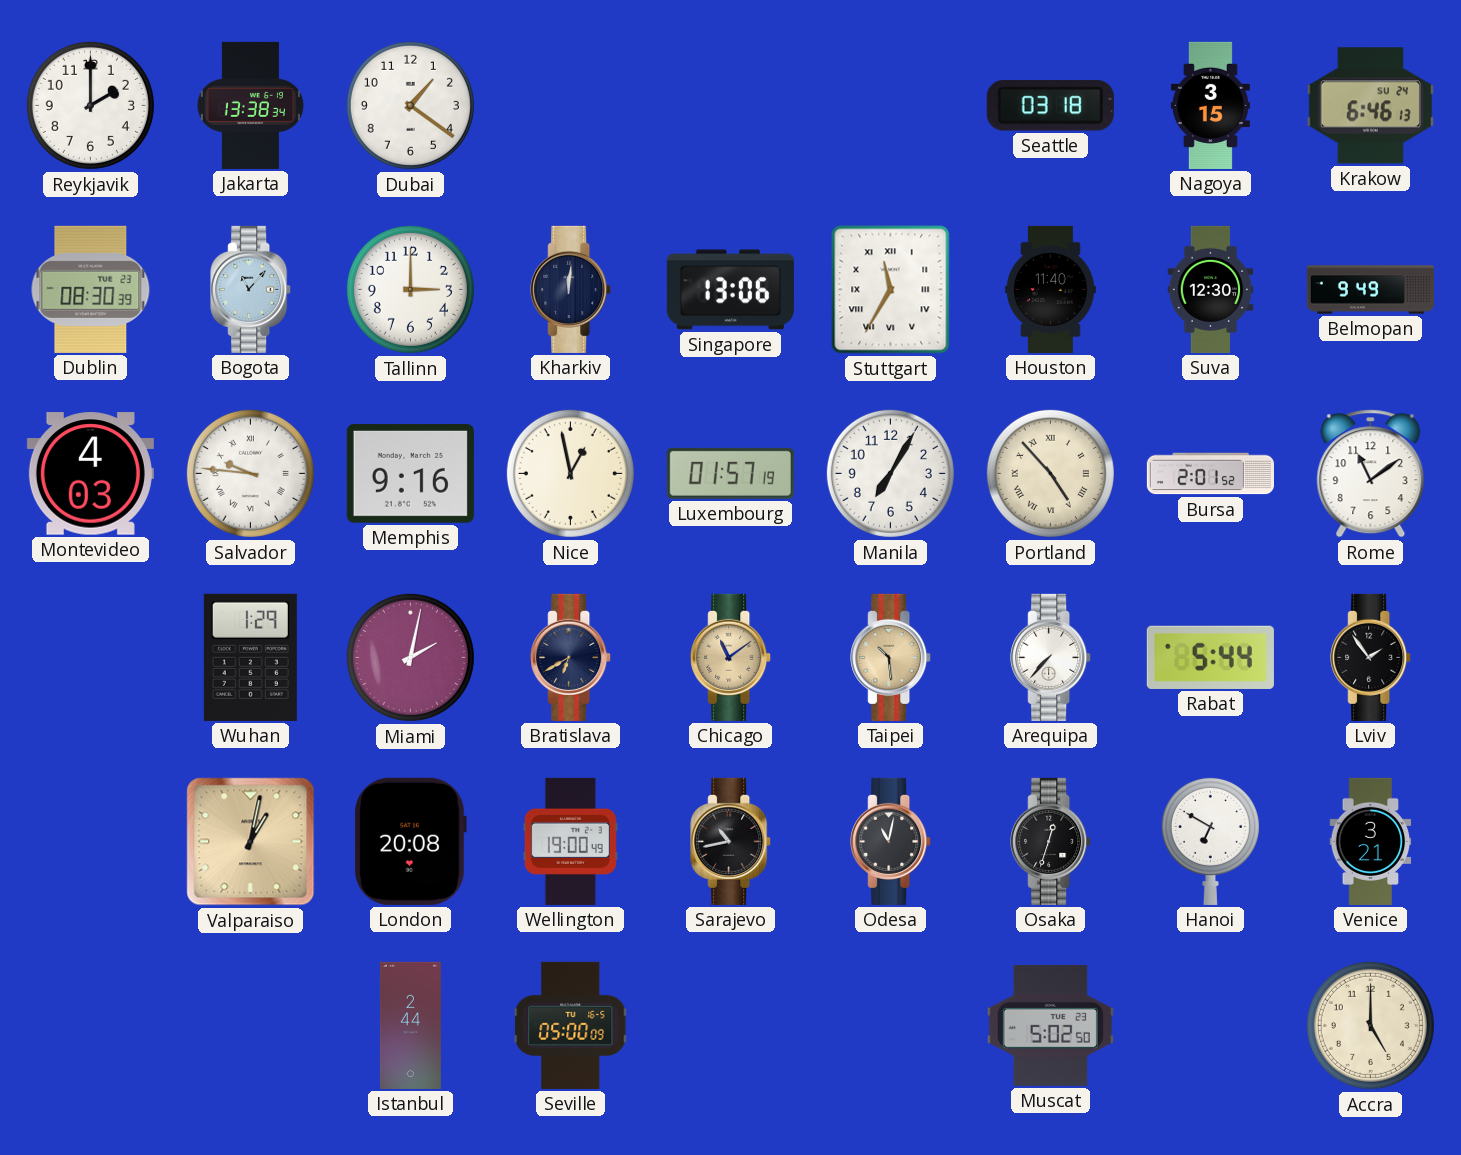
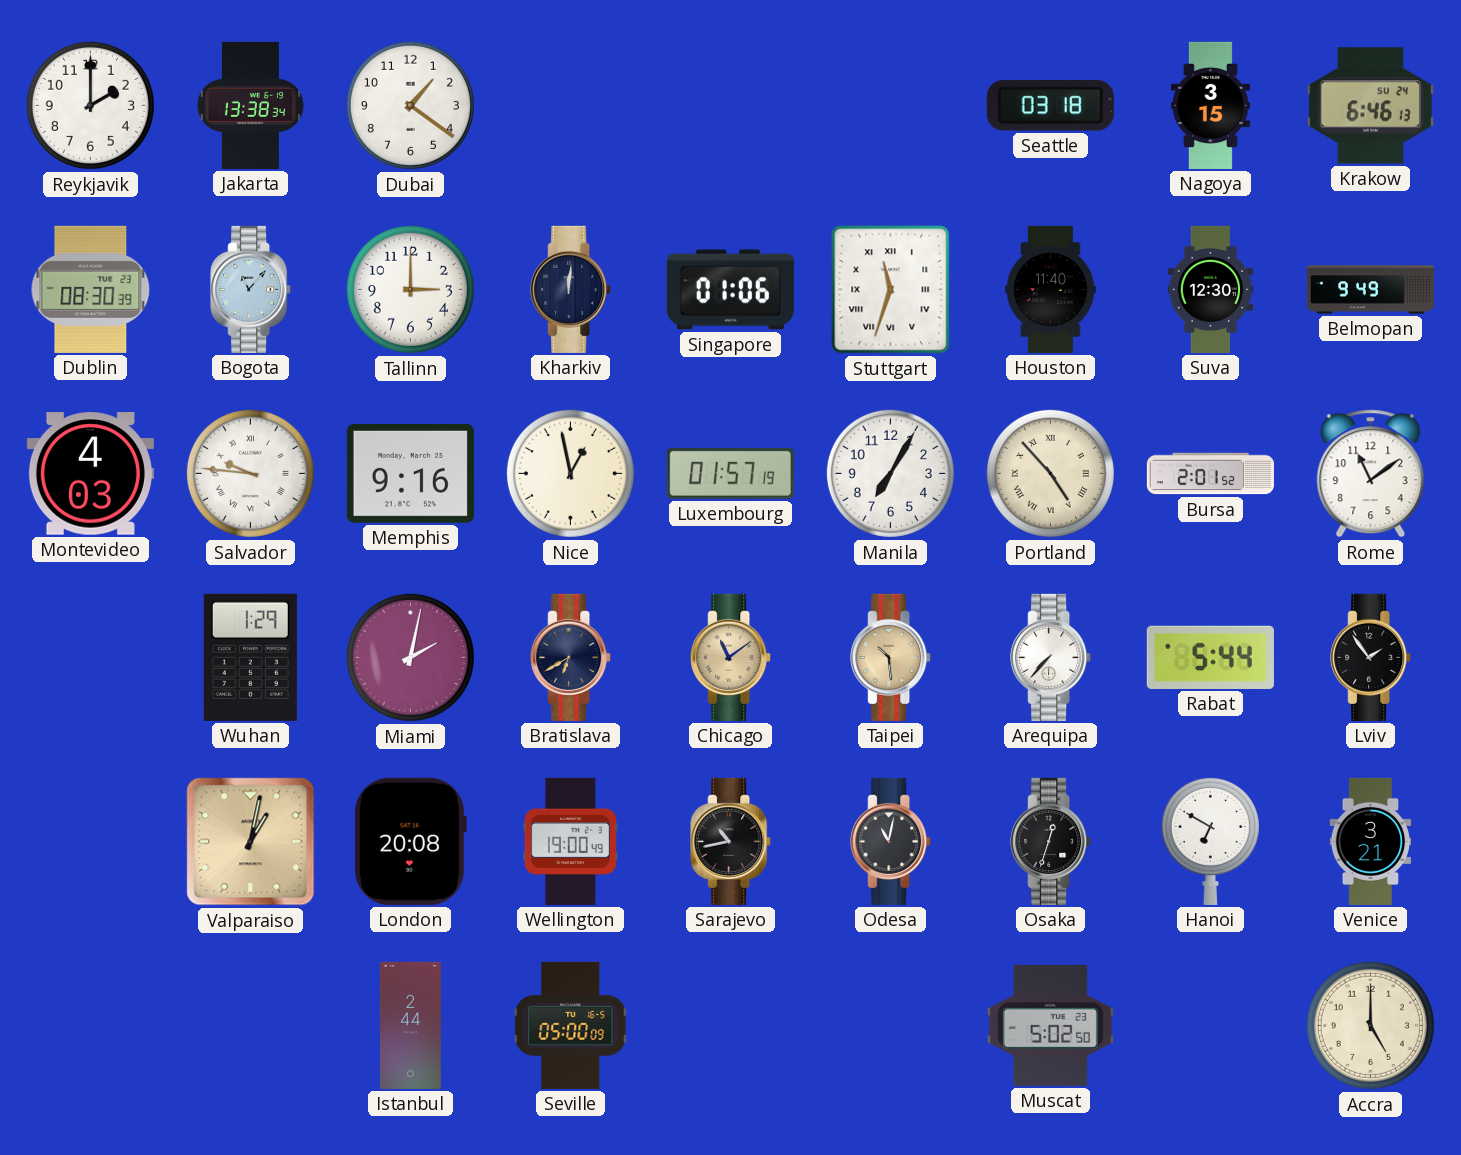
Singapore: 13:06 -> 01:06 (730, 290)
Stuttgart: 11:35 -> 11:33 (891, 290)
